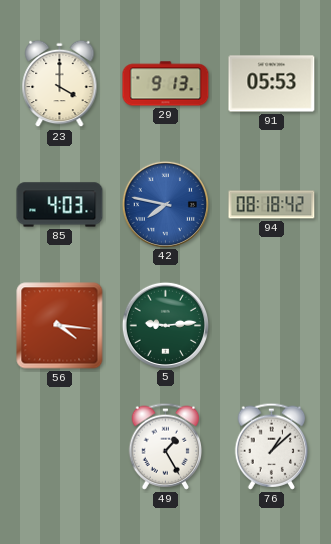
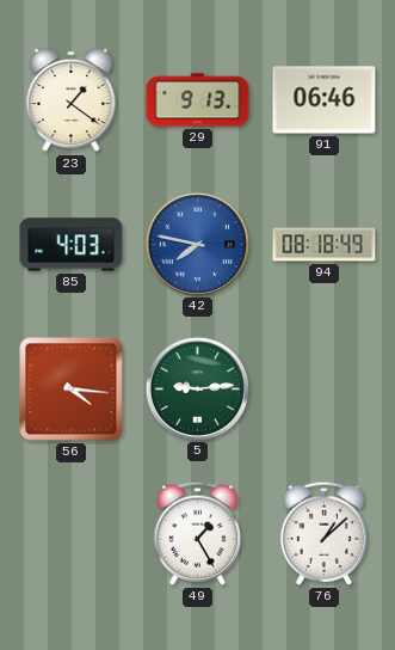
23: 4:00 -> 1:21 (72, 100)
91: 05:53 -> 06:46 (325, 100)
94: 08:18:42 -> 08:18:49 (325, 245)
